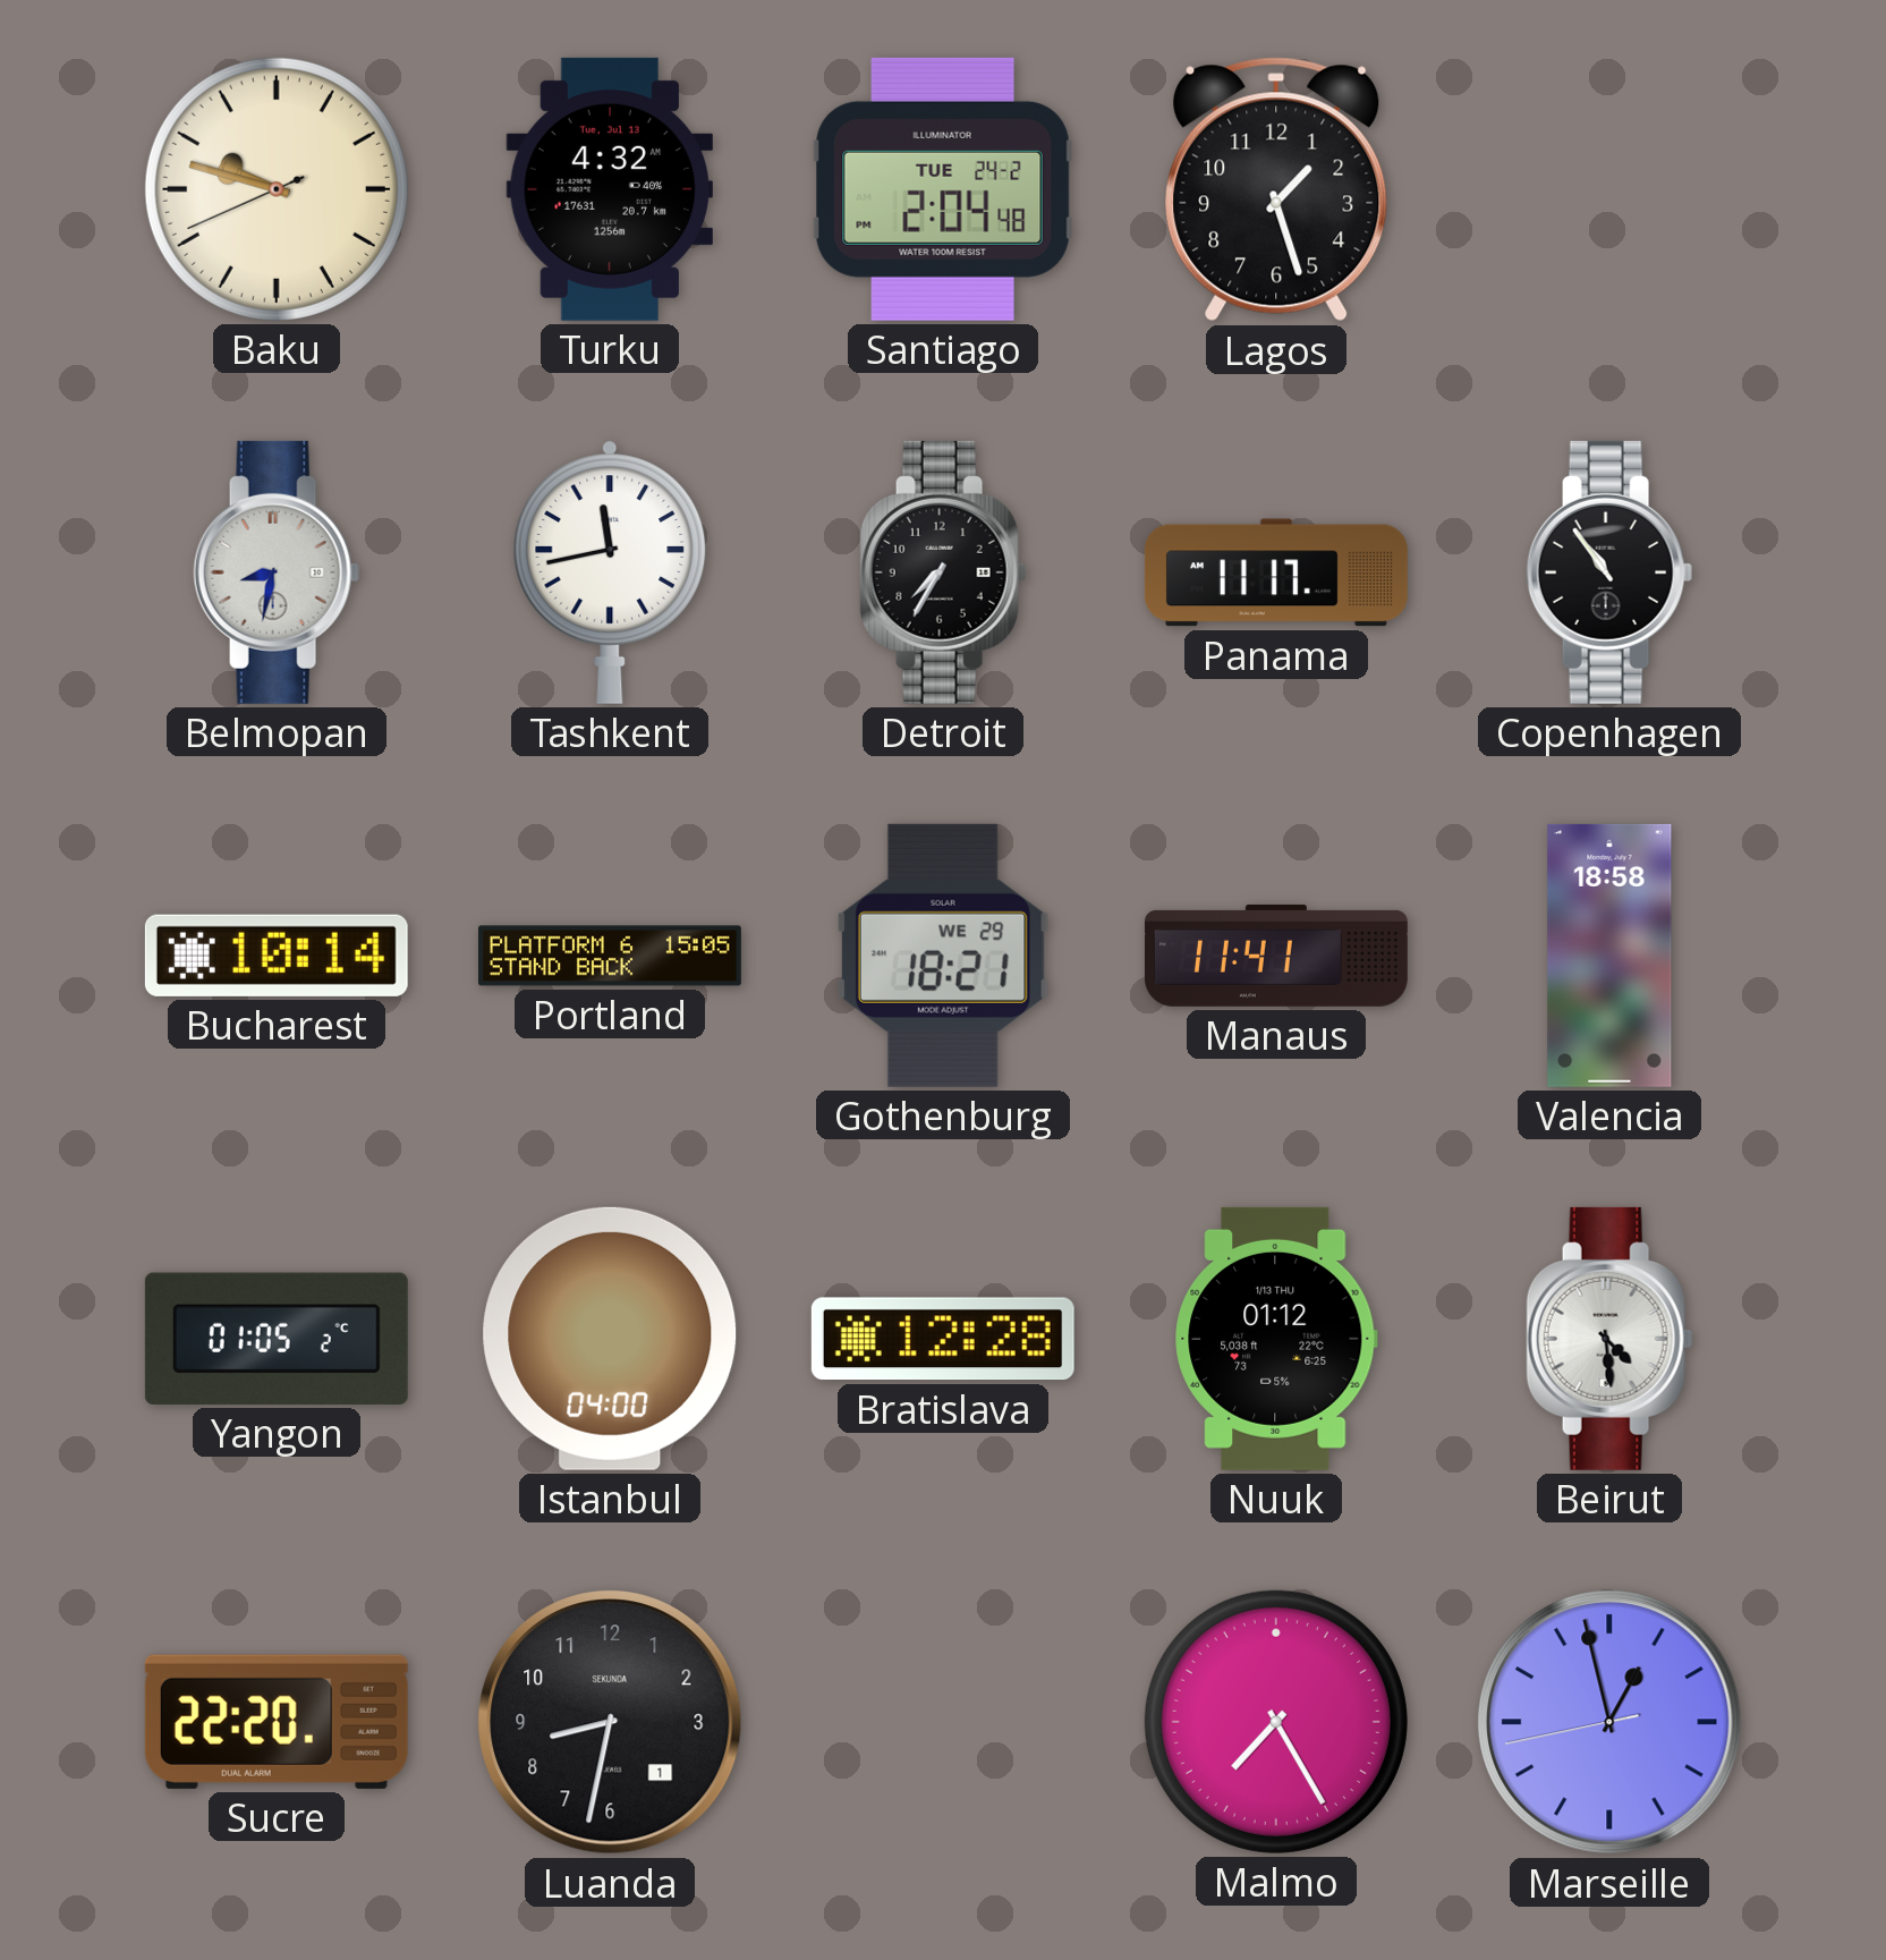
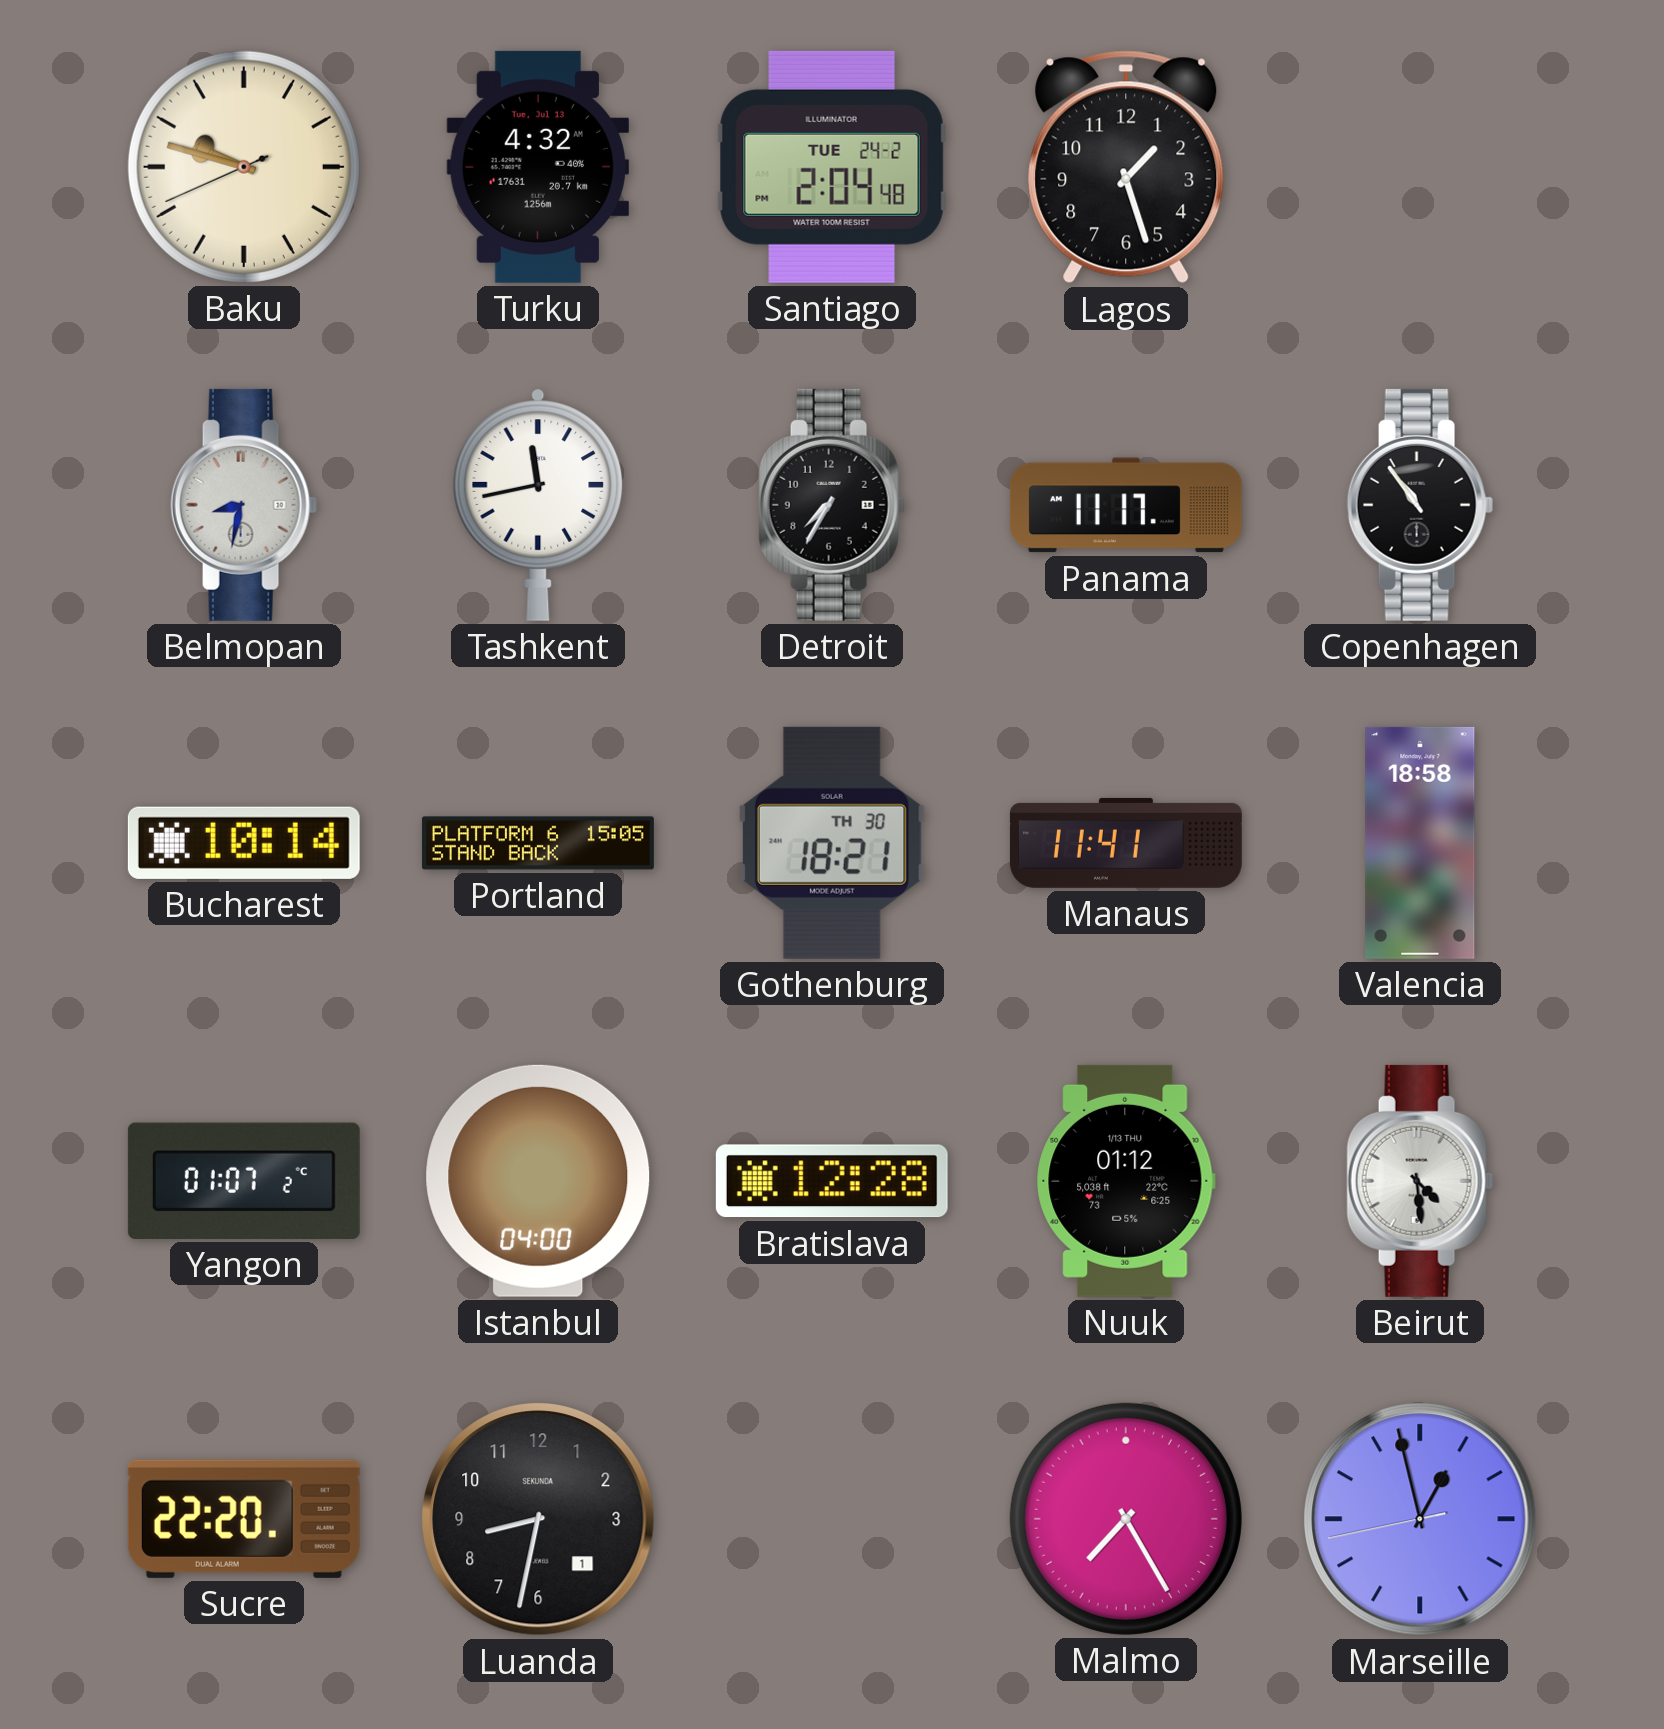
Gothenburg date: WE 29 -> TH 30 (832, 843)
Yangon: 01:05 -> 01:07 (244, 1181)
